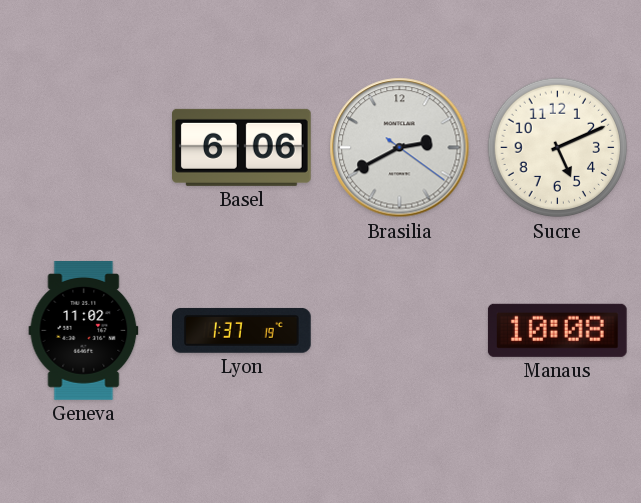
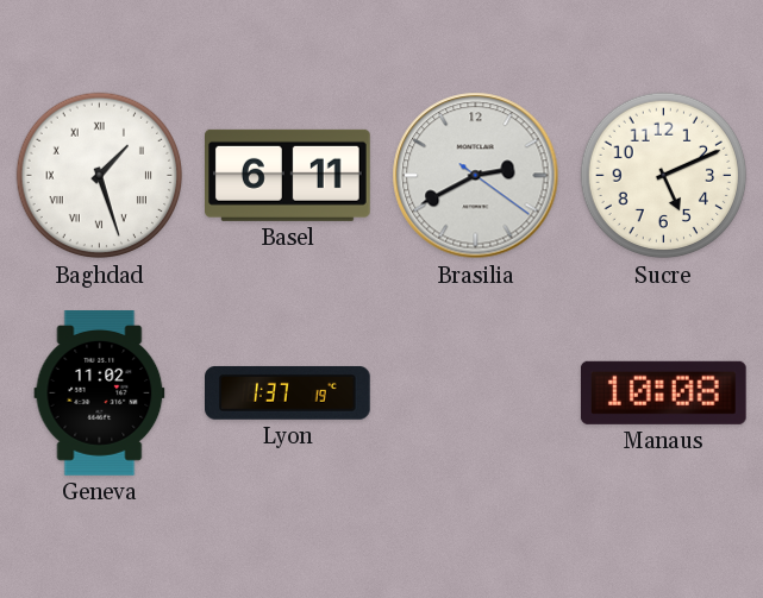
Baghdad: none -> 1:27 (100, 176)
Basel: 6:06 -> 6:11 (288, 175)
